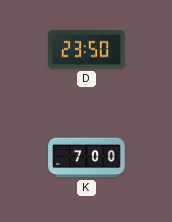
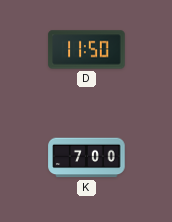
D: 23:50 -> 11:50 (87, 50)
